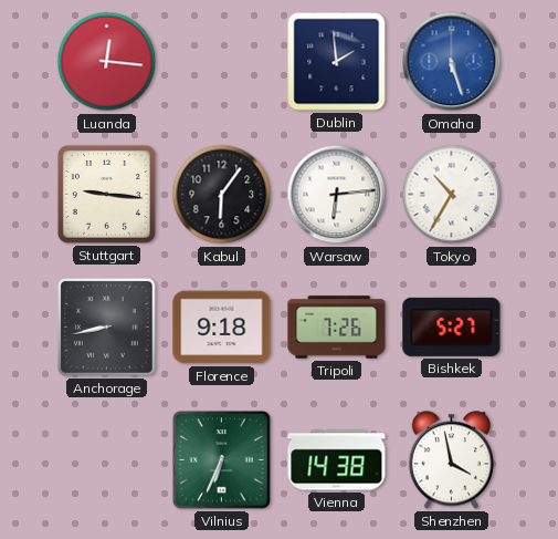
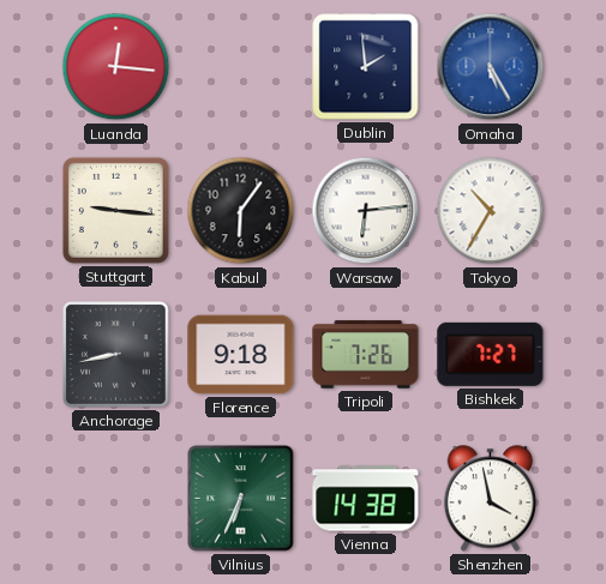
Omaha: 5:27 -> 5:25 (491, 67)
Bishkek: 5:27 -> 7:27 (491, 354)
